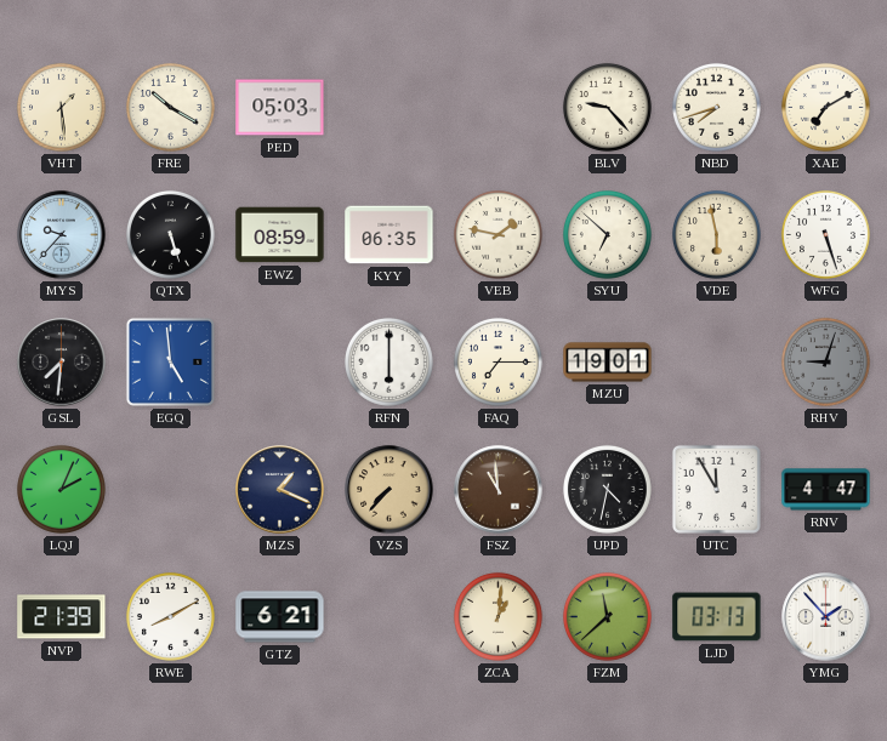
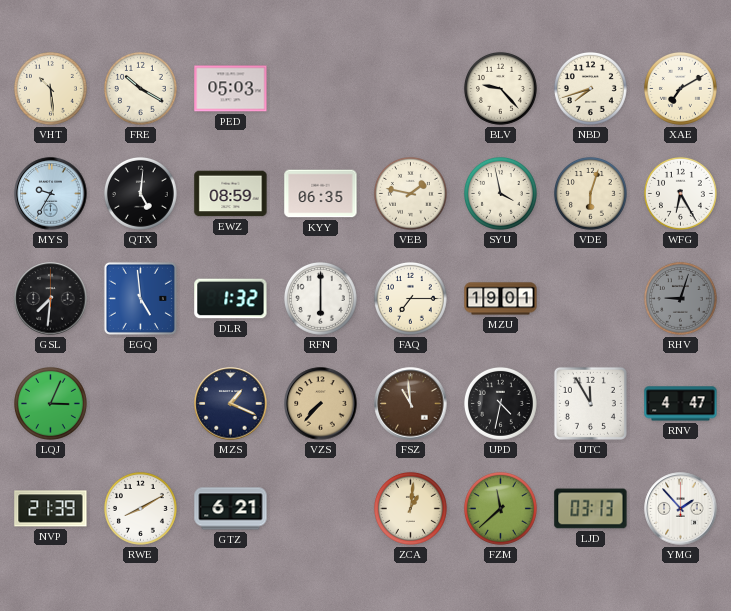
VHT: 1:29 -> 10:29 (50, 88)
MYS: 9:37 -> 9:35 (51, 194)
QTX: 5:27 -> 5:01 (140, 193)
SYU: 6:52 -> 3:58 (500, 193)
VDE: 5:58 -> 6:03 (590, 193)
WFG: 5:27 -> 6:25 (680, 193)
DLR: none -> 1:32 (231, 299)
LQJ: 2:04 -> 3:04 (50, 403)
